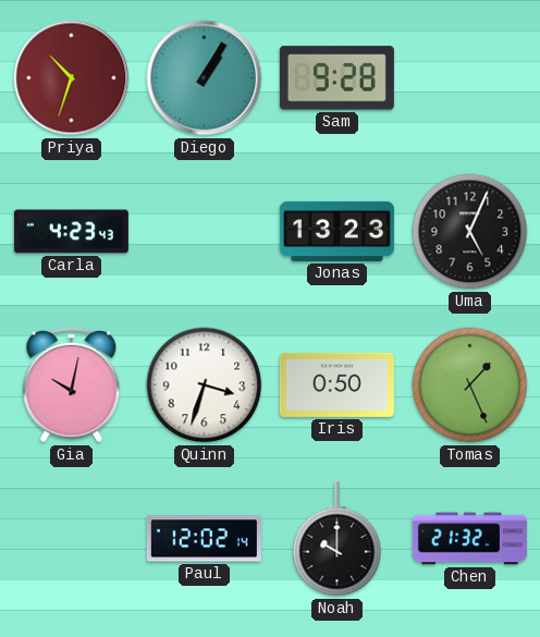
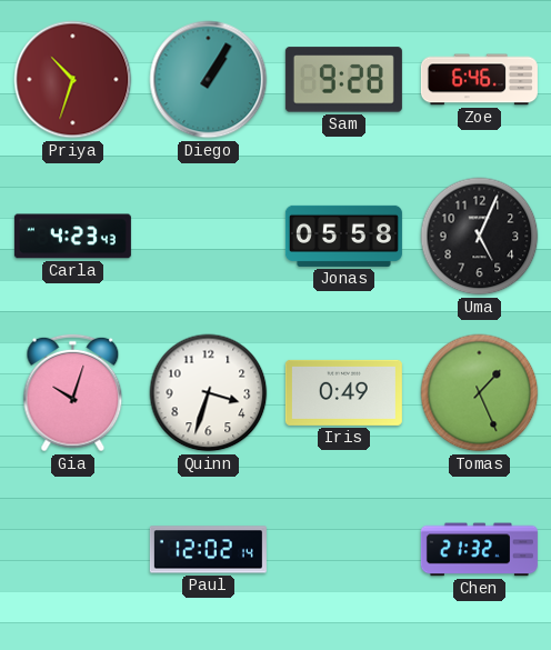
Zoe: none -> 6:46 (479, 80)
Jonas: 13:23 -> 05:58 (343, 236)
Gia: 10:02 -> 10:03 (73, 393)
Iris: 0:50 -> 0:49 (343, 392)
Noah: 10:00 -> none (337, 539)
